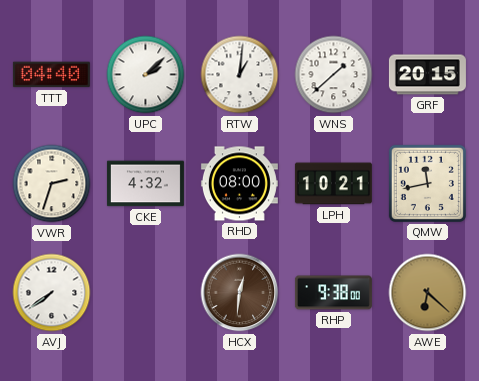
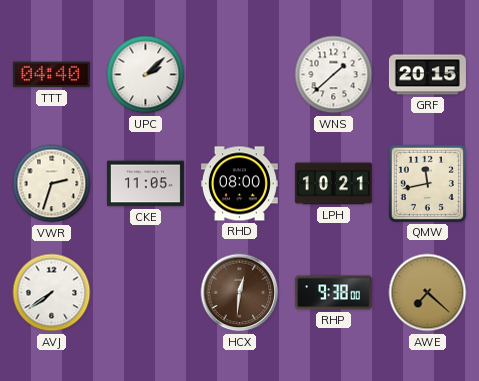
RTW: 1:01 -> none (240, 75)
CKE: 4:32 -> 11:05 (145, 184)
AWE: 6:22 -> 7:22 (428, 293)
